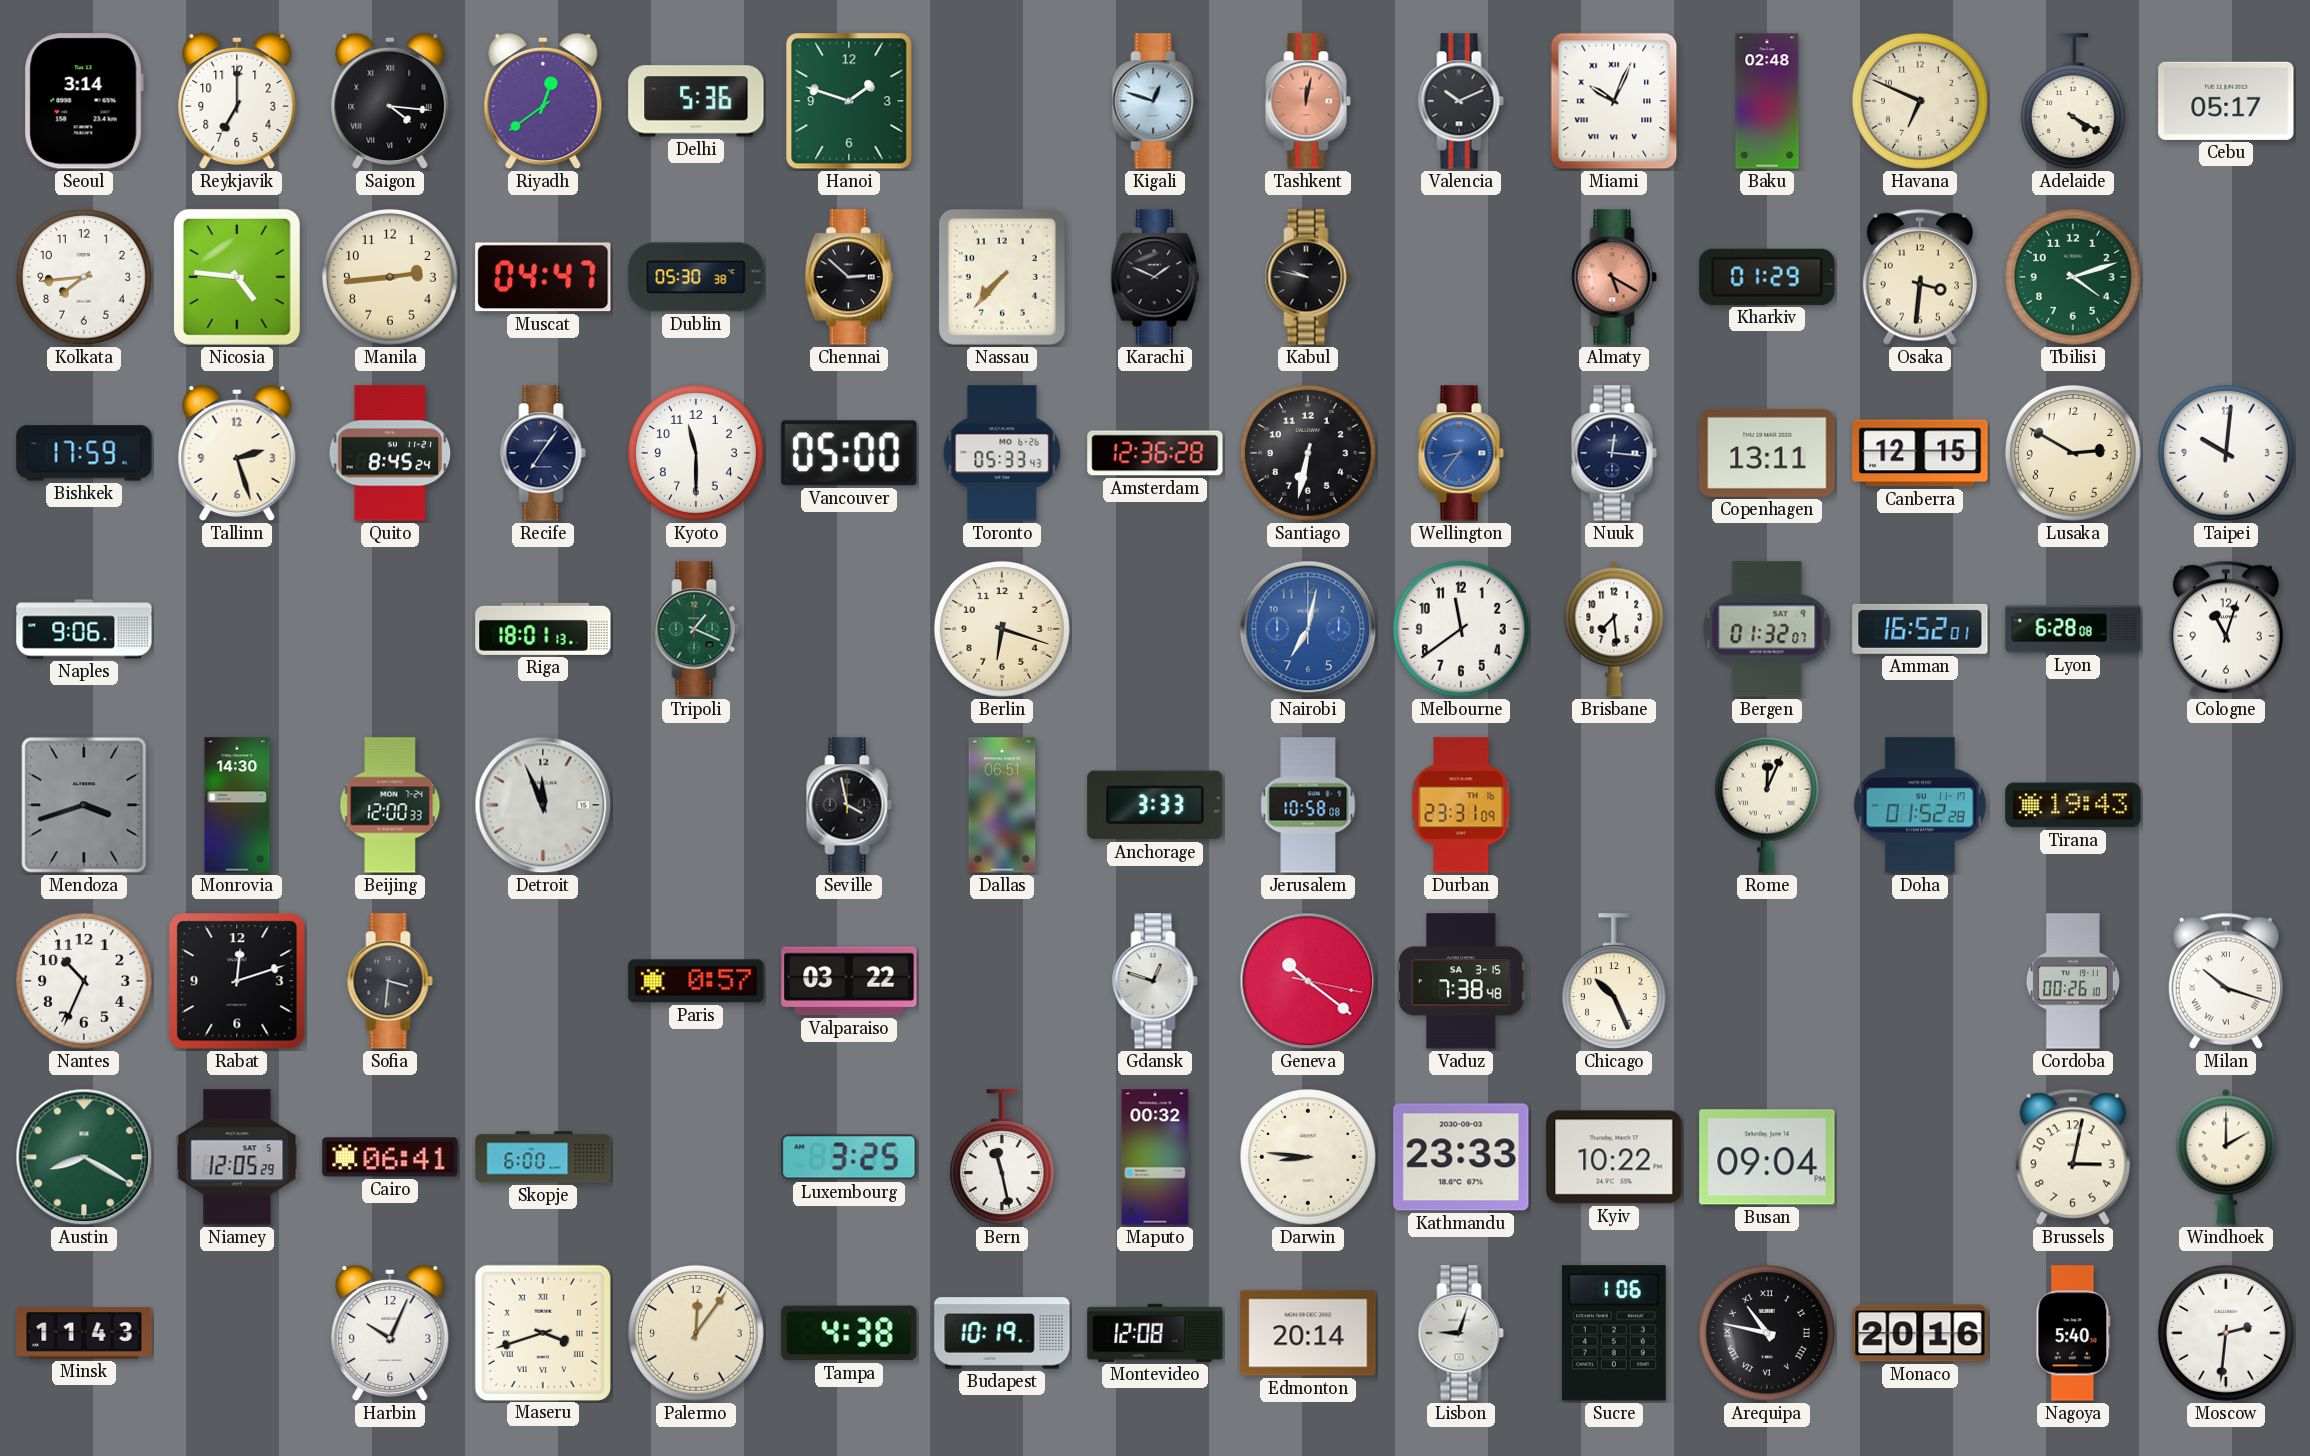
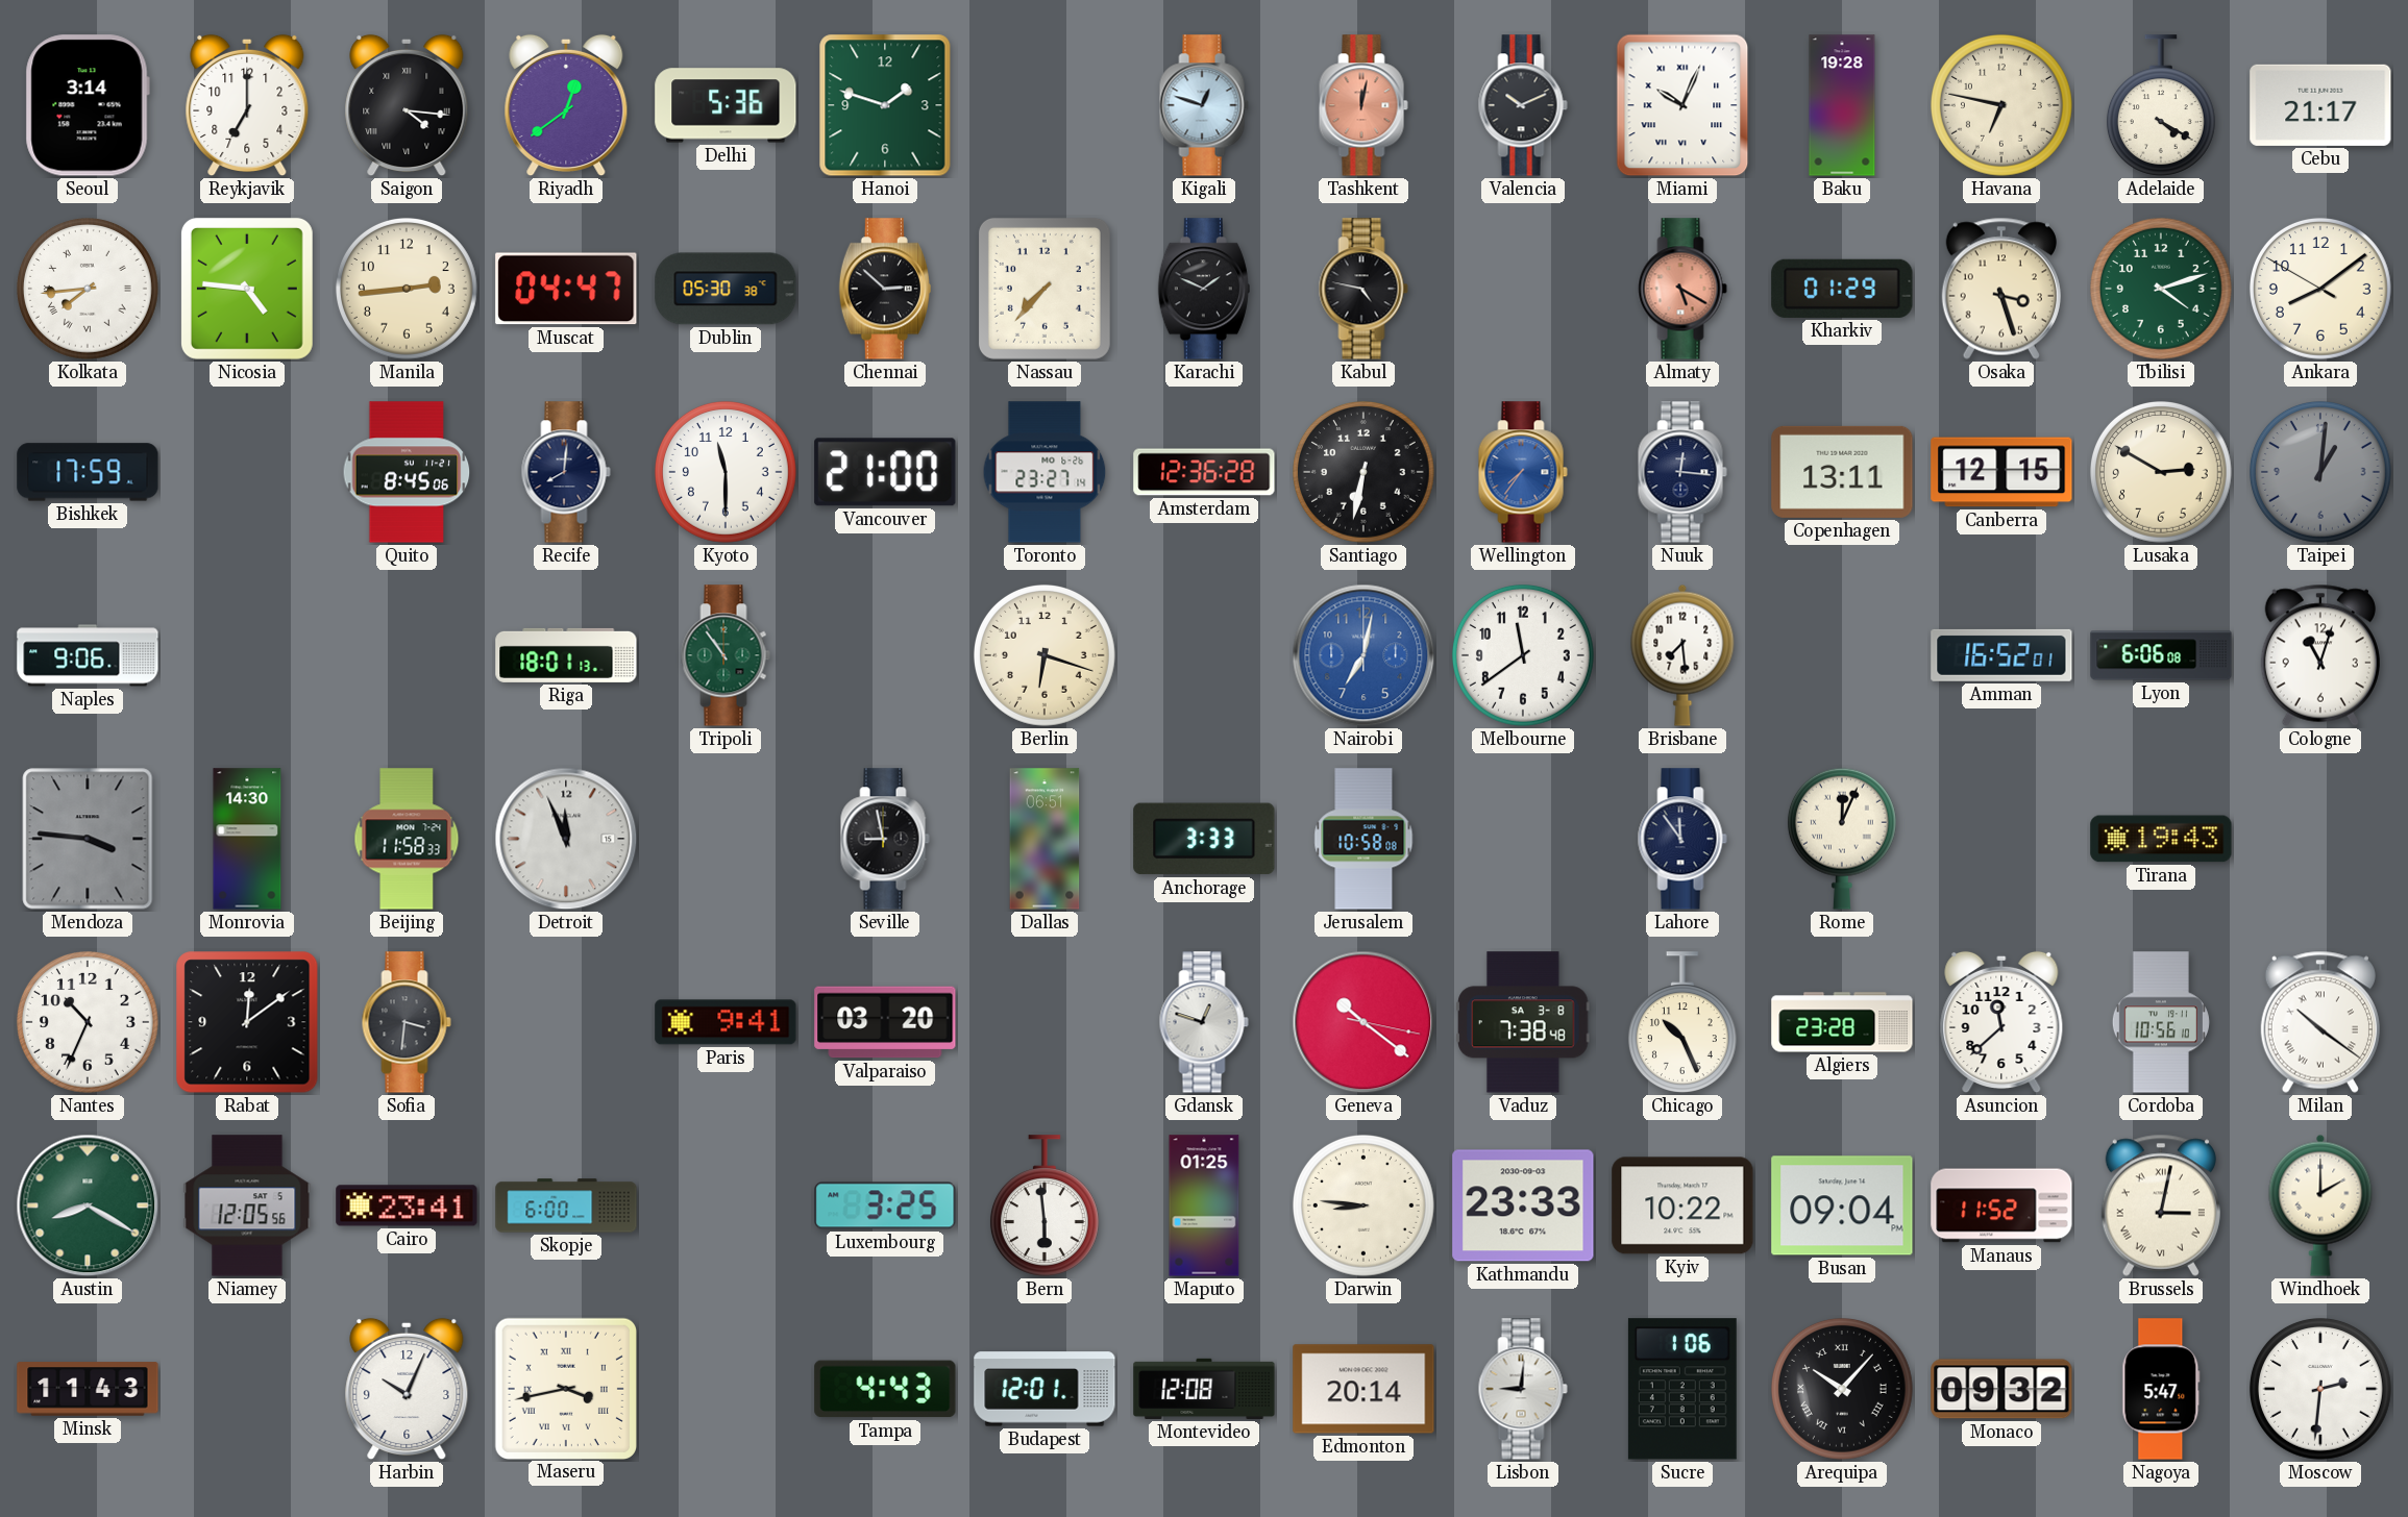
Baku: 02:48 -> 19:28 (1842, 105)
Havana: 6:49 -> 6:47 (2001, 105)
Cebu: 05:17 -> 21:17 (2320, 105)
Kolkata numerals: Arabic -> Roman (88, 289)
Kabul: 9:47 -> 4:47 (1363, 289)
Osaka: 3:31 -> 3:27 (2001, 289)
Ankara: none -> 8:08 (2320, 289)
Tallinn: 2:27 -> none (237, 453)
Quito: 8:45:24 -> 8:45:06 (407, 472)
Recife: 7:06 -> 8:01 (566, 472)
Vancouver: 05:00 -> 21:00 (885, 472)
Toronto: 05:33 -> 23:27 (1045, 472)
Wellington: 8:36 -> 7:36 (1523, 472)
Taipei: 10:01 -> 1:01 (2320, 472)
Taipei dial: white -> grey (2320, 472)
Tripoli: 1:19 -> 10:54 (726, 655)
Bergen: 01:32 -> none (1767, 629)
Lyon: 6:28 -> 6:06 (2161, 655)
Mendoza: 3:42 -> 3:46 (88, 839)
Beijing: 12:00 -> 11:58 (407, 839)
Seville: 3:58 -> 8:58 (885, 839)
Durban: 23:31 -> none (1461, 805)
Lahore: none -> 11:54 (1682, 839)
Doha: 01:52 -> none (1920, 805)
Rabat: 12:12 -> 12:09 (247, 1022)
Paris: 0:57 -> 9:41 (726, 1022)
Valparaiso: 03:22 -> 03:20 (885, 1022)
Vaduz date: SA 3-15 -> SA 3-8 (1523, 1022)
Algiers: none -> 23:28 (1842, 1022)
Asuncion: none -> 11:38 (2001, 1022)
Cordoba: 00:26 -> 10:56 (2161, 1022)
Milan: 10:18 -> 10:21 (2320, 1022)
Niamey: 12:05:29 -> 12:05:56 (247, 1205)
Cairo: 06:41 -> 23:41 (407, 1205)
Bern: 11:28 -> 5:59 (1045, 1205)
Maputo: 00:32 -> 01:25 (1204, 1205)
Manaus: none -> 11:52 (2001, 1205)
Brussels numerals: Arabic -> Roman (2161, 1205)
Maseru: 3:42 -> 3:43 (565, 1388)
Palermo: 12:06 -> none (696, 1333)
Tampa: 4:38 -> 4:43 (885, 1389)
Budapest: 10:19 -> 12:01 (1045, 1389)
Lisbon: 9:03 -> 9:01 (1523, 1389)
Arequipa: 10:47 -> 10:07 (1842, 1389)
Monaco: 20:16 -> 09:32 (2001, 1389)
Nagoya: 5:40 -> 5:47 (2161, 1389)
